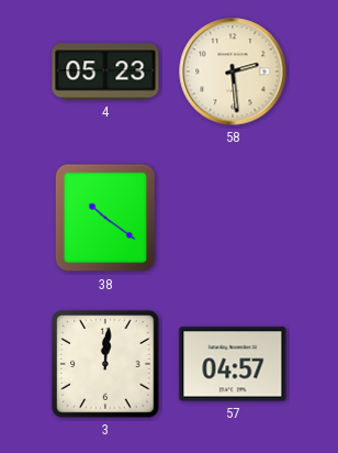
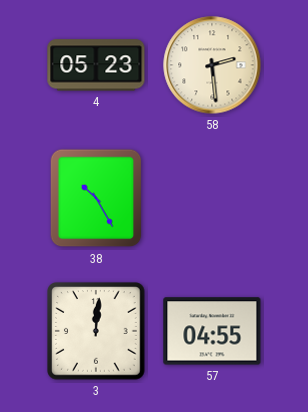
38: 10:21 -> 10:25 (96, 198)
57: 04:57 -> 04:55 (212, 331)
